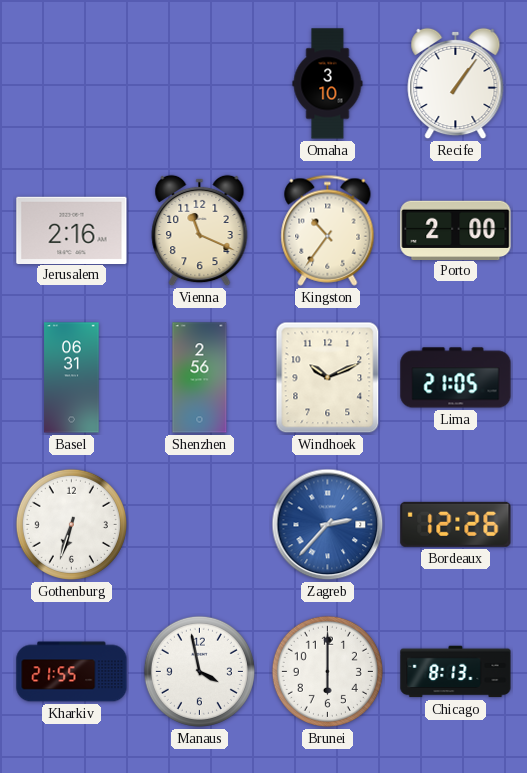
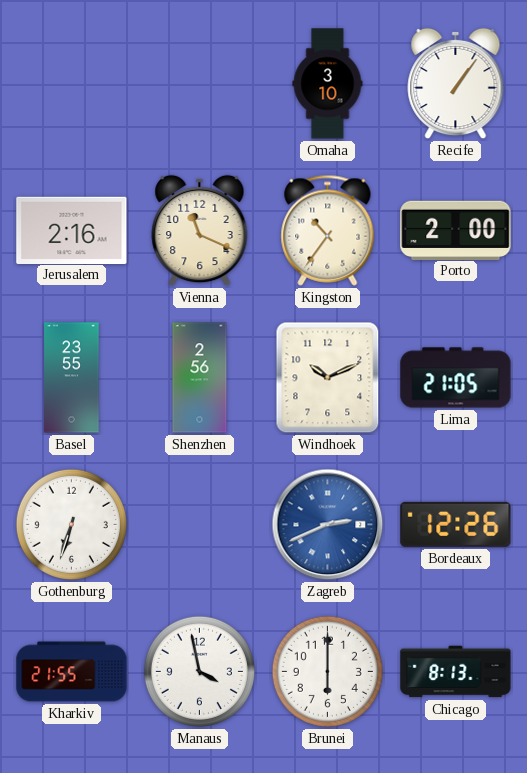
Basel: 06:31 -> 23:55 (72, 378)
Zagreb: 2:37 -> 2:41 (328, 525)
